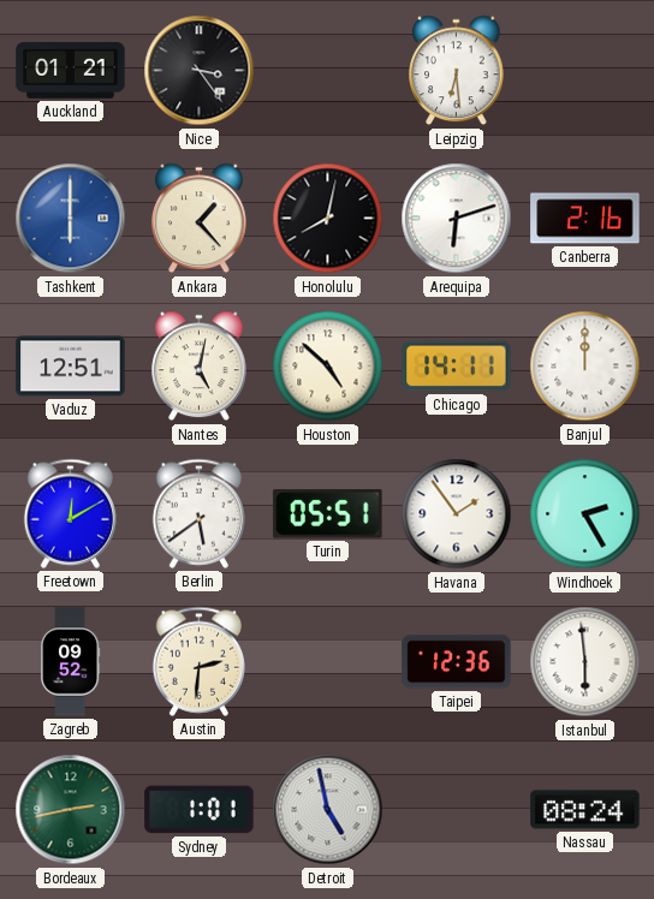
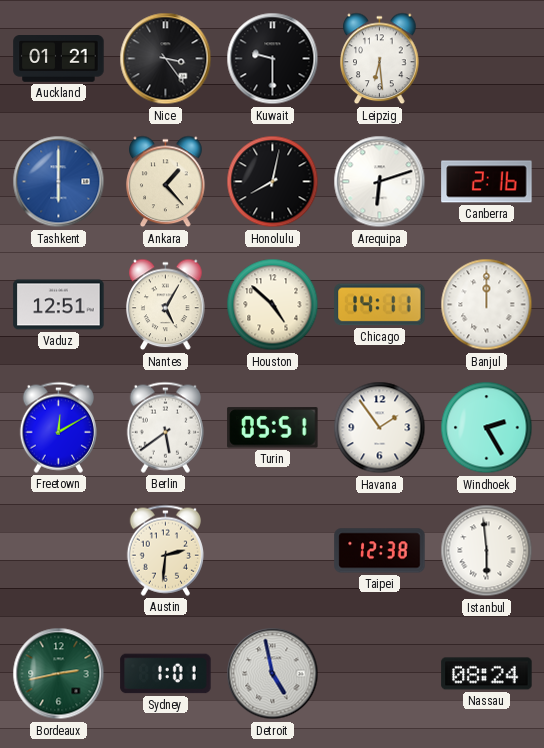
Kuwait: none -> 9:30 (273, 59)
Nantes: 5:02 -> 5:05 (166, 305)
Zagreb: 09:52 -> none (70, 662)
Taipei: 12:36 -> 12:38 (380, 551)
